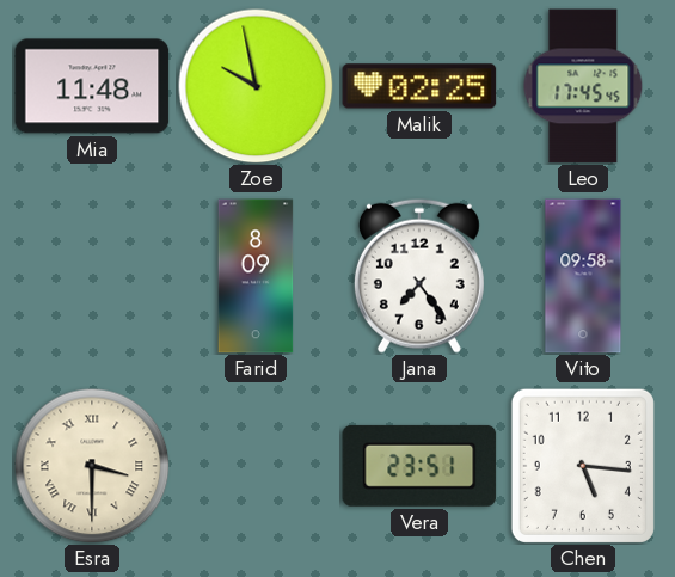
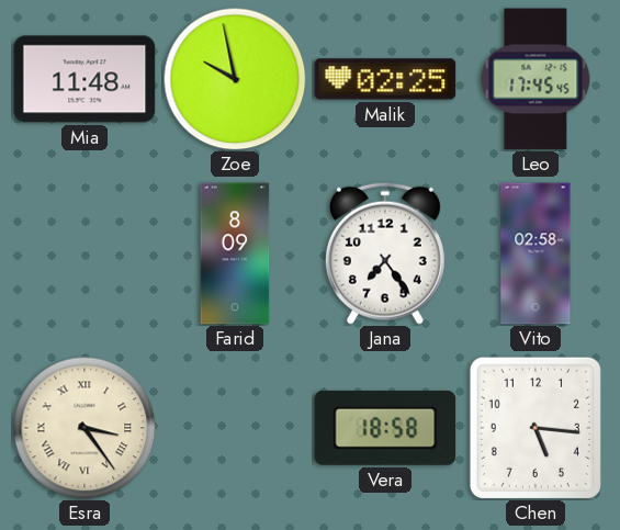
Vito: 09:58 -> 02:58 (536, 253)
Esra: 3:30 -> 3:24 (84, 428)
Vera: 23:51 -> 18:58 (385, 428)
